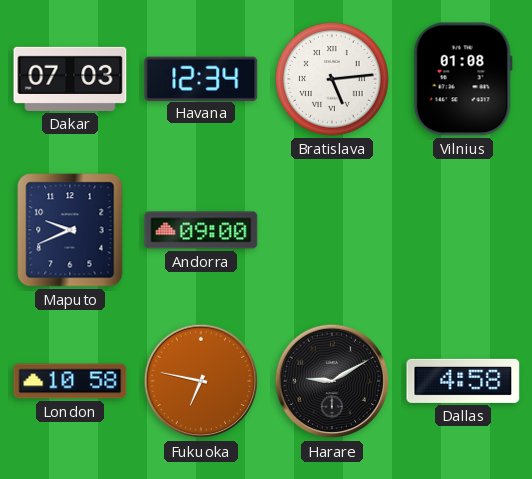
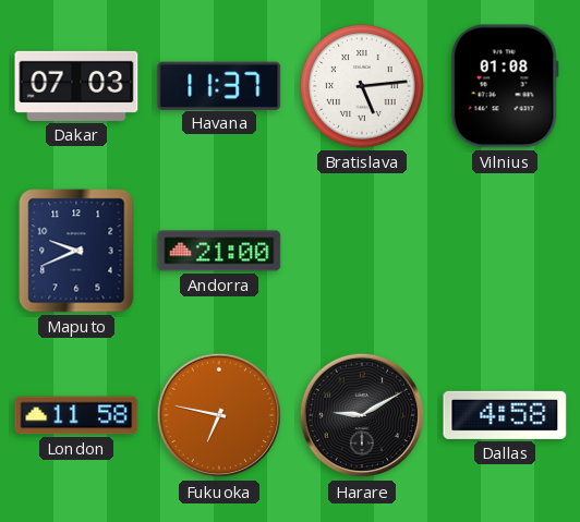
Havana: 12:34 -> 11:37 (219, 85)
Andorra: 09:00 -> 21:00 (219, 251)
London: 10:58 -> 11:58 (76, 415)
